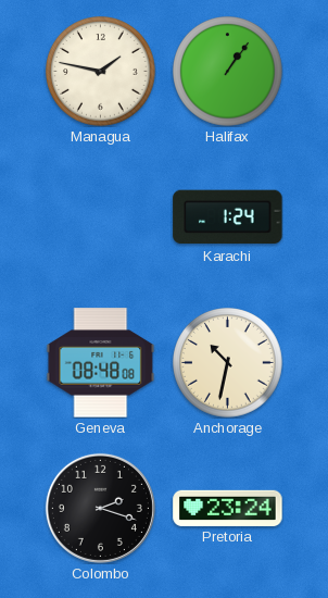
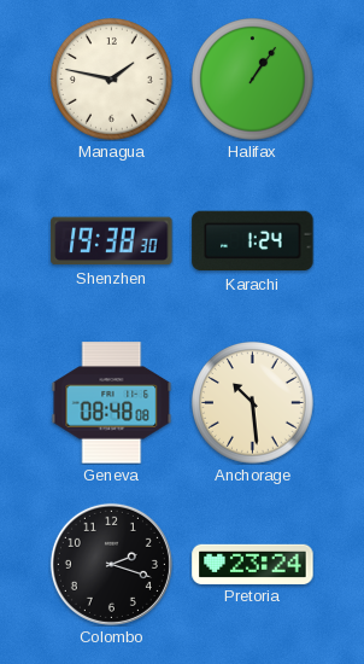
Shenzhen: none -> 19:38 (112, 241)
Anchorage: 10:32 -> 10:29 (253, 403)
